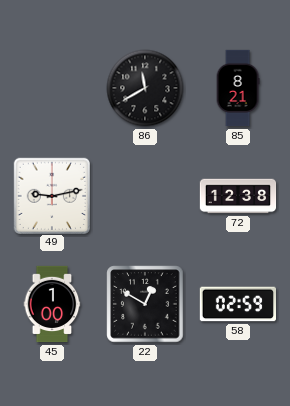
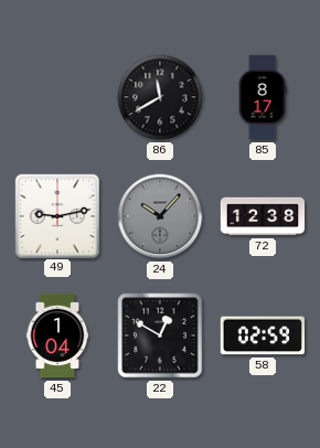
85: 8:21 -> 8:17 (263, 97)
24: none -> 10:07 (160, 216)
45: 1:00 -> 1:04 (57, 335)
